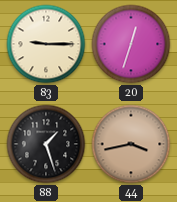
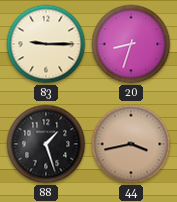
20: 12:33 -> 8:33 (131, 44)
